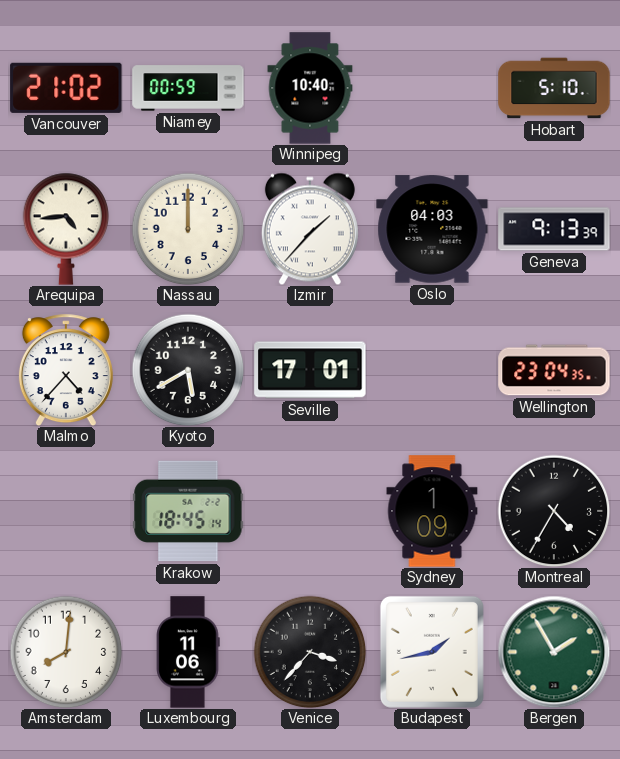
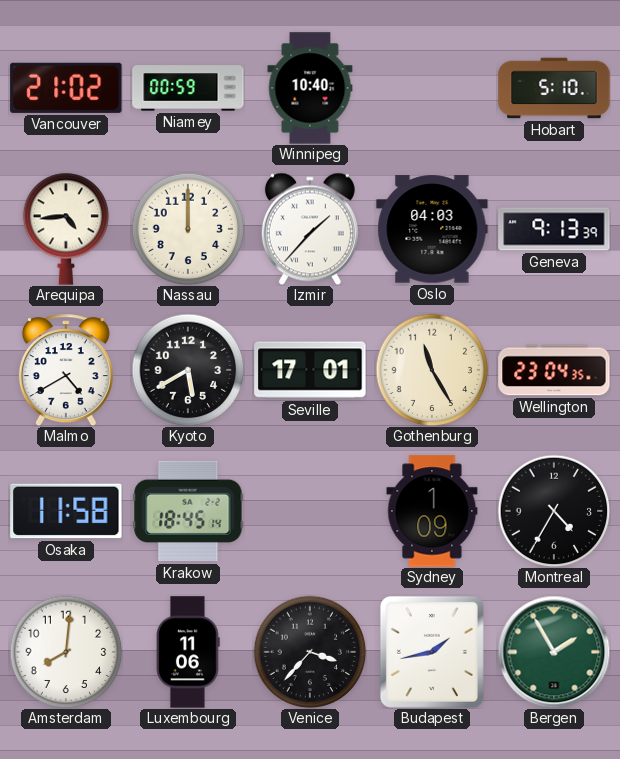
Malmo: 4:37 -> 4:40 (66, 370)
Gothenburg: none -> 11:25 (432, 370)
Osaka: none -> 11:58 (66, 511)
